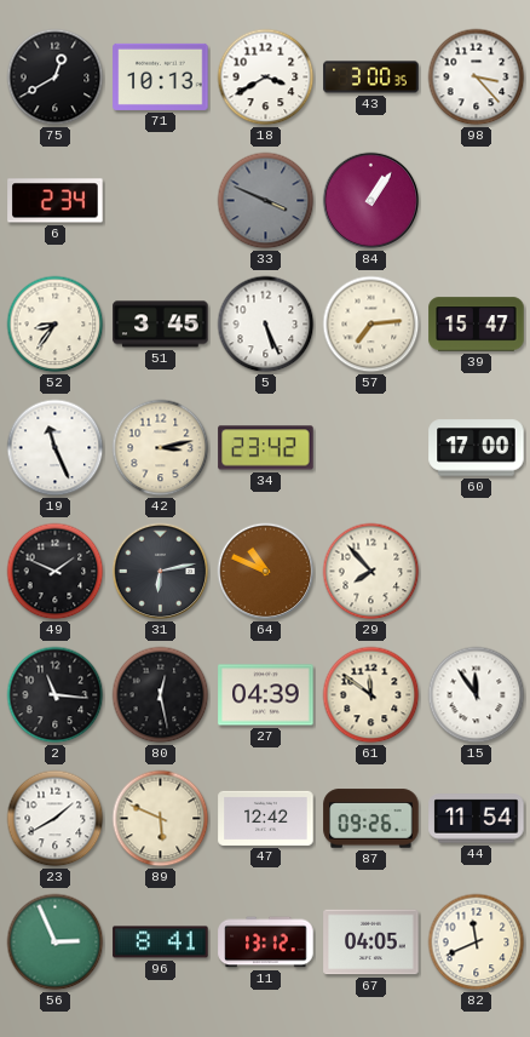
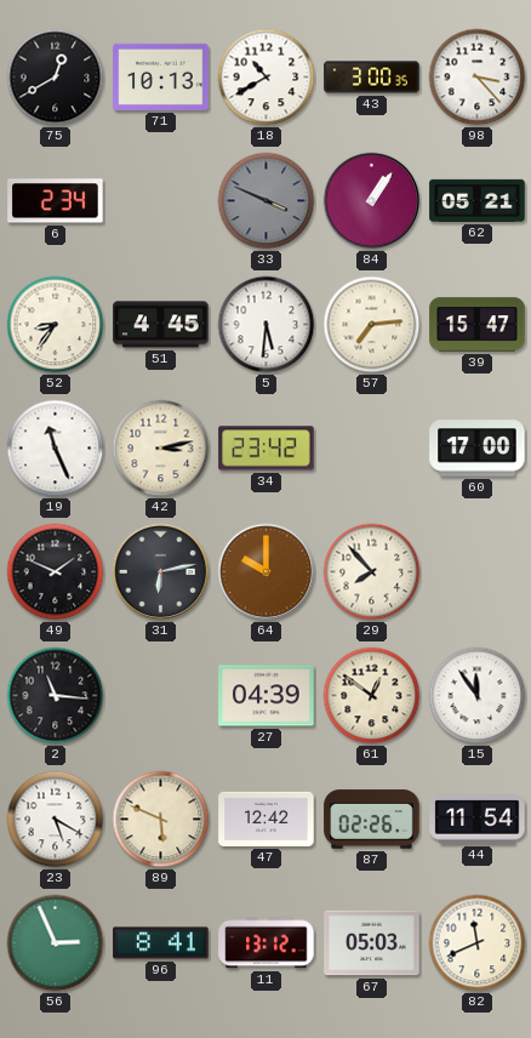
18: 3:40 -> 10:40 (267, 78)
62: none -> 05:21 (478, 200)
51: 3:45 -> 4:45 (161, 325)
5: 5:26 -> 5:31 (267, 325)
64: 10:49 -> 10:00 (267, 572)
80: 12:28 -> none (161, 695)
61: 11:51 -> 12:51 (372, 696)
23: 1:40 -> 5:20 (56, 820)
87: 09:26 -> 02:26 (372, 820)
67: 04:05 -> 05:03 (372, 943)
